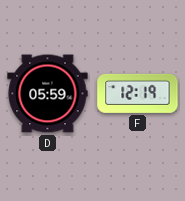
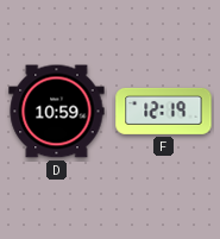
D: 05:59 -> 10:59 (57, 112)
